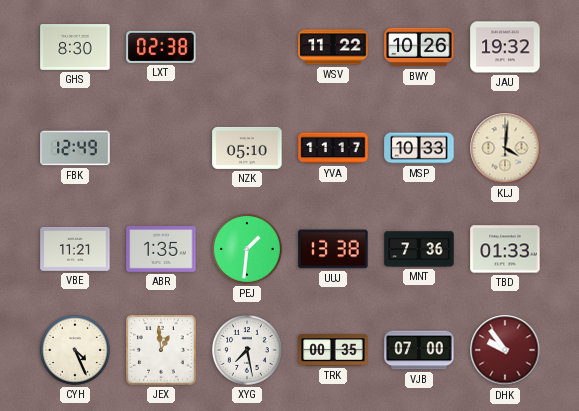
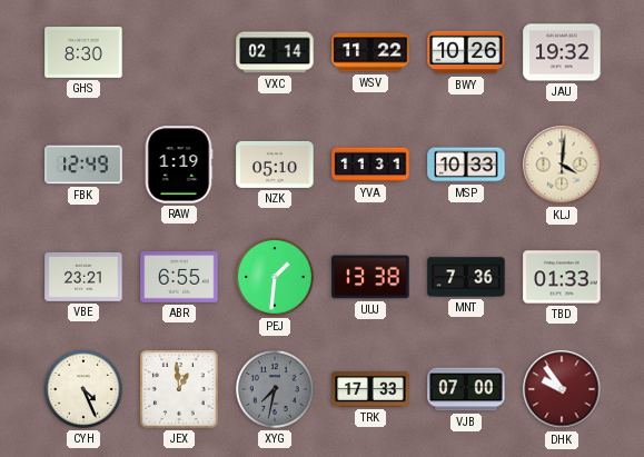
LXT: 02:38 -> none (161, 47)
VXC: none -> 02:14 (275, 52)
RAW: none -> 1:19 (179, 165)
YVA: 11:17 -> 11:31 (370, 165)
VBE: 11:21 -> 23:21 (83, 277)
ABR: 1:35 -> 6:55 (179, 278)
XYG: 7:28 -> 7:32 (275, 389)
XYG dial: white -> grey (275, 389)
TRK: 00:35 -> 17:33 (370, 389)
